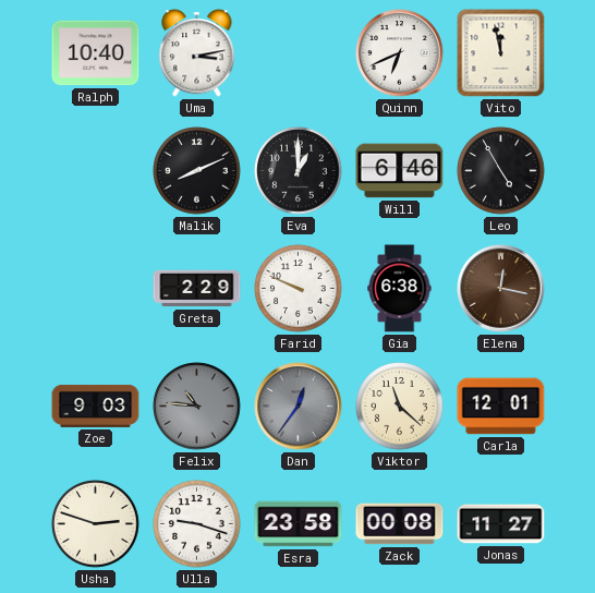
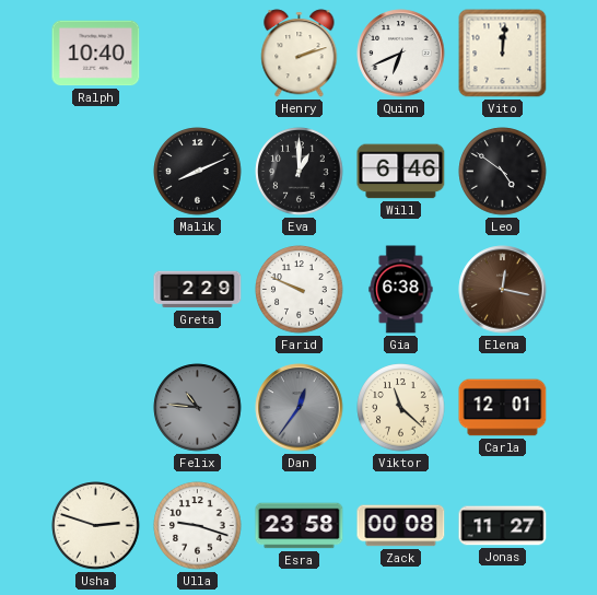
Uma: 3:13 -> none (197, 53)
Henry: none -> 2:12 (300, 54)
Vito: 11:58 -> 12:01 (503, 54)
Leo: 4:55 -> 4:51 (503, 172)
Zoe: 9:03 -> none (96, 406)
